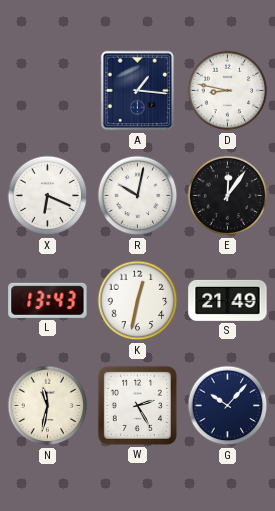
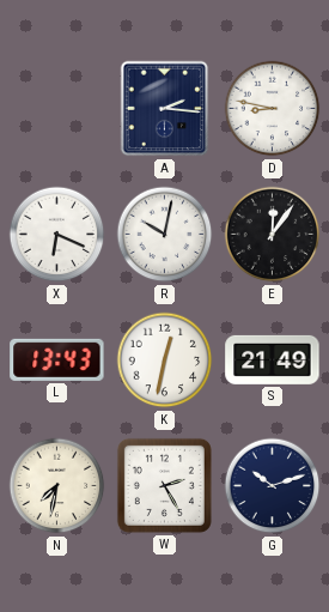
A: 1:16 -> 2:16 (165, 109)
N: 11:32 -> 7:32 (57, 486)
G: 10:07 -> 10:12 (273, 486)
